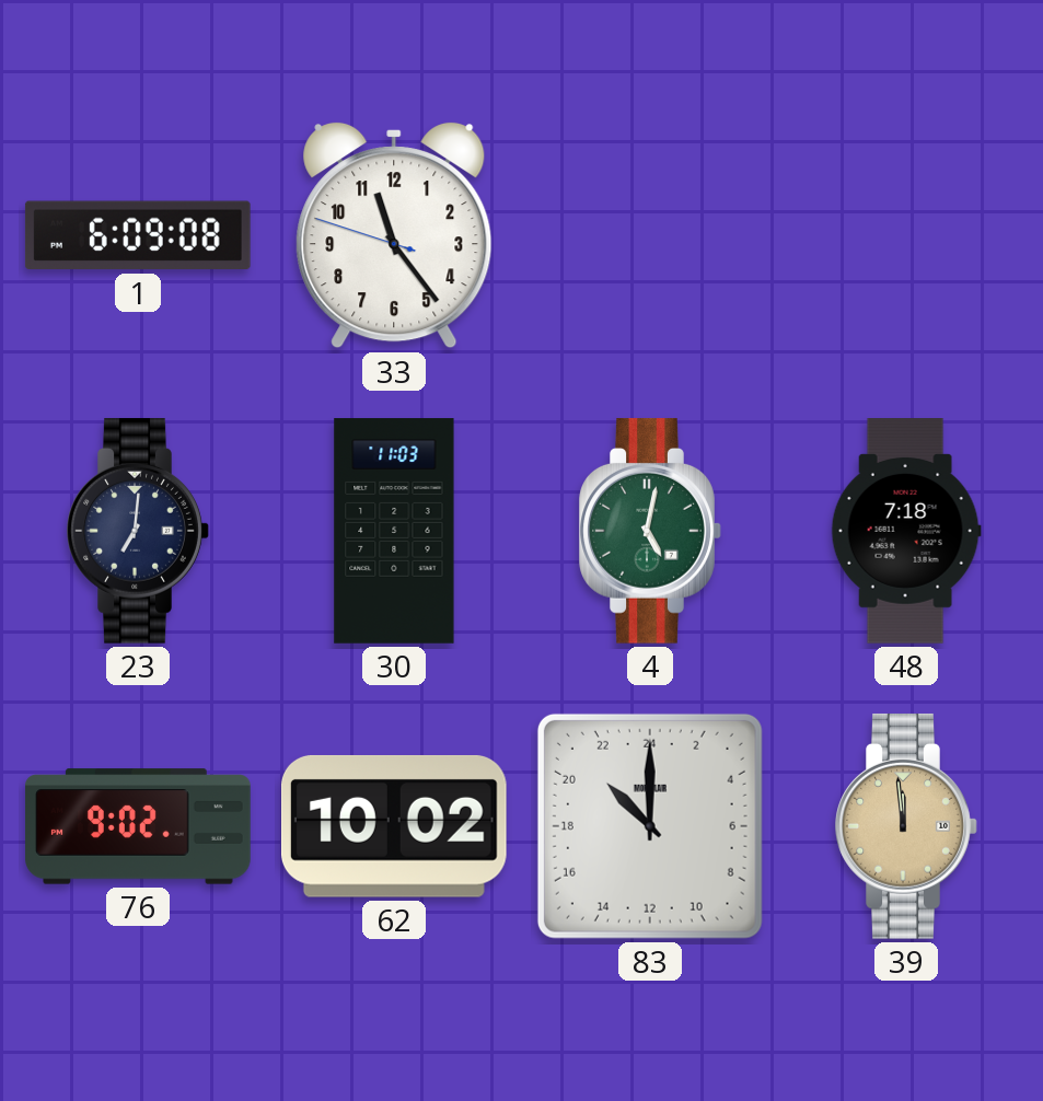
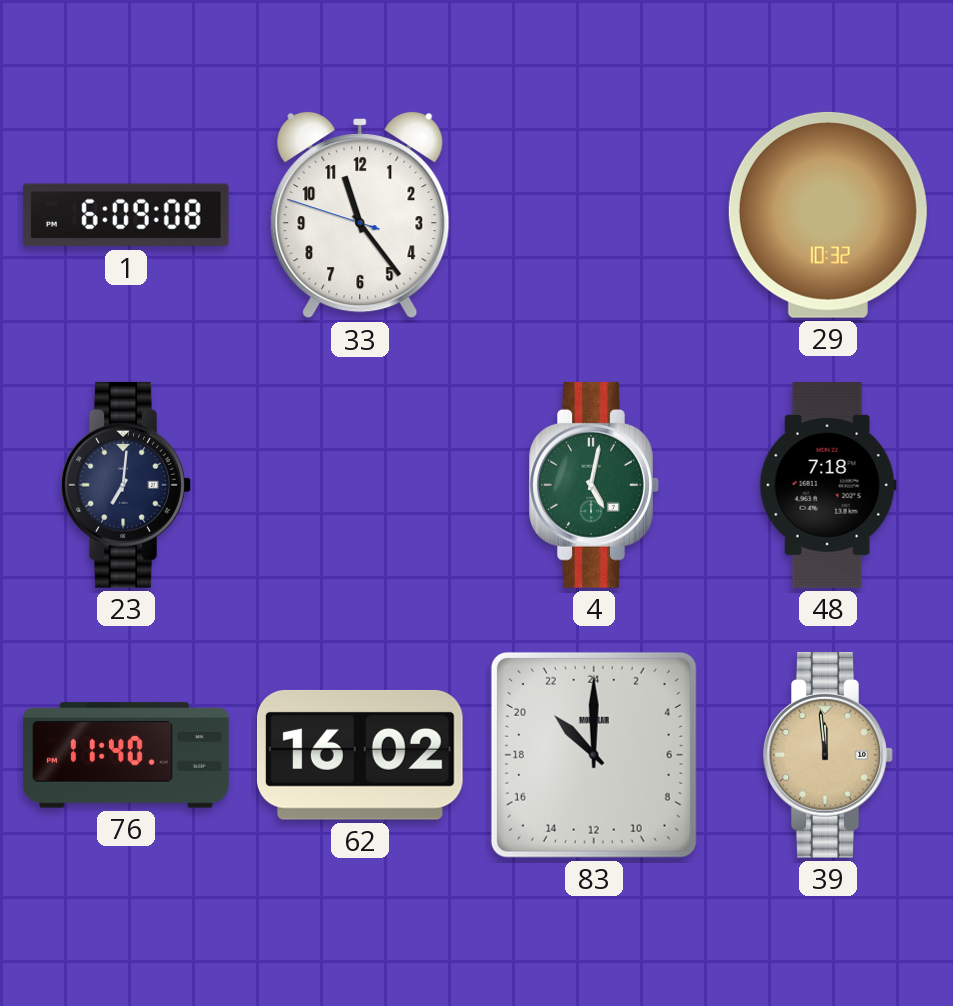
29: none -> 10:32 (828, 215)
30: 11:03 -> none (394, 531)
76: 9:02 -> 11:40 (126, 755)
62: 10:02 -> 16:02 (360, 755)
